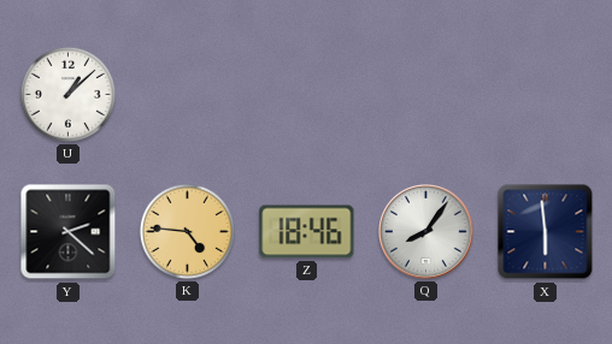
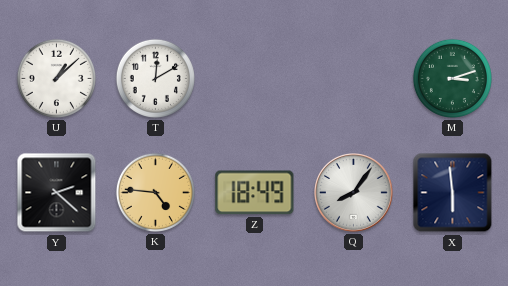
T: none -> 12:10 (155, 78)
M: none -> 3:12 (452, 78)
Z: 18:46 -> 18:49 (255, 193)
